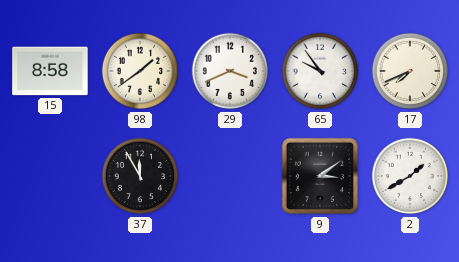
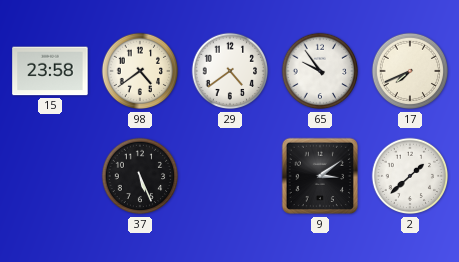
15: 8:58 -> 23:58 (50, 71)
98: 1:39 -> 4:39 (140, 71)
29: 3:41 -> 4:39 (230, 71)
37: 11:55 -> 5:26 (140, 176)
2: 1:40 -> 1:38 (410, 176)
